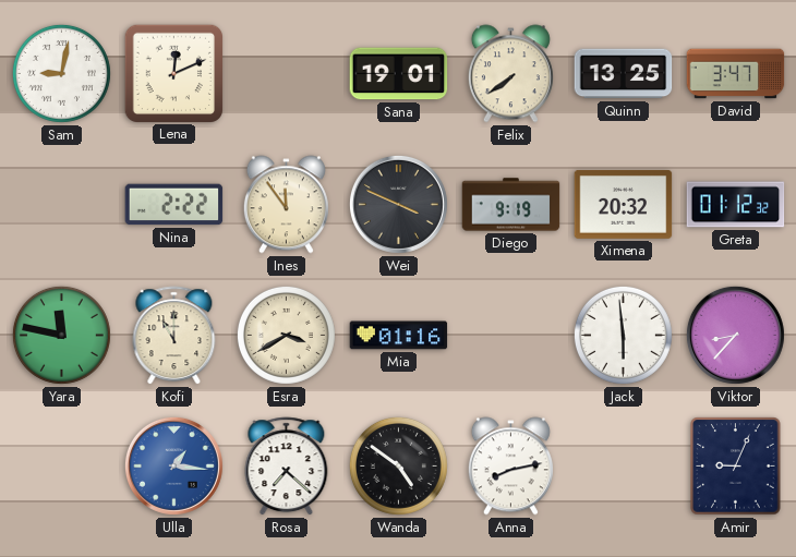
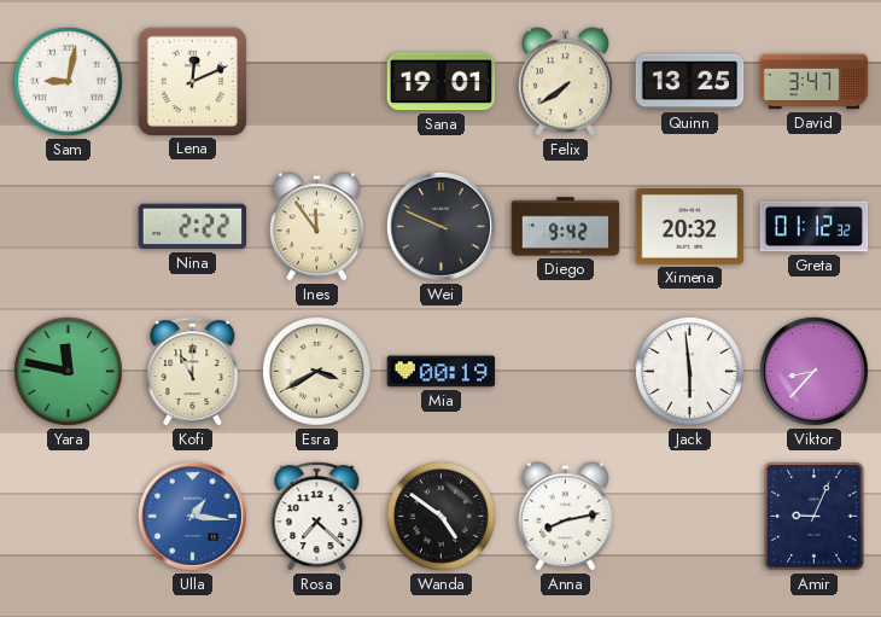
Wei: 3:49 -> 9:49 (440, 226)
Diego: 9:19 -> 9:42 (566, 227)
Mia: 01:16 -> 00:19 (442, 372)
